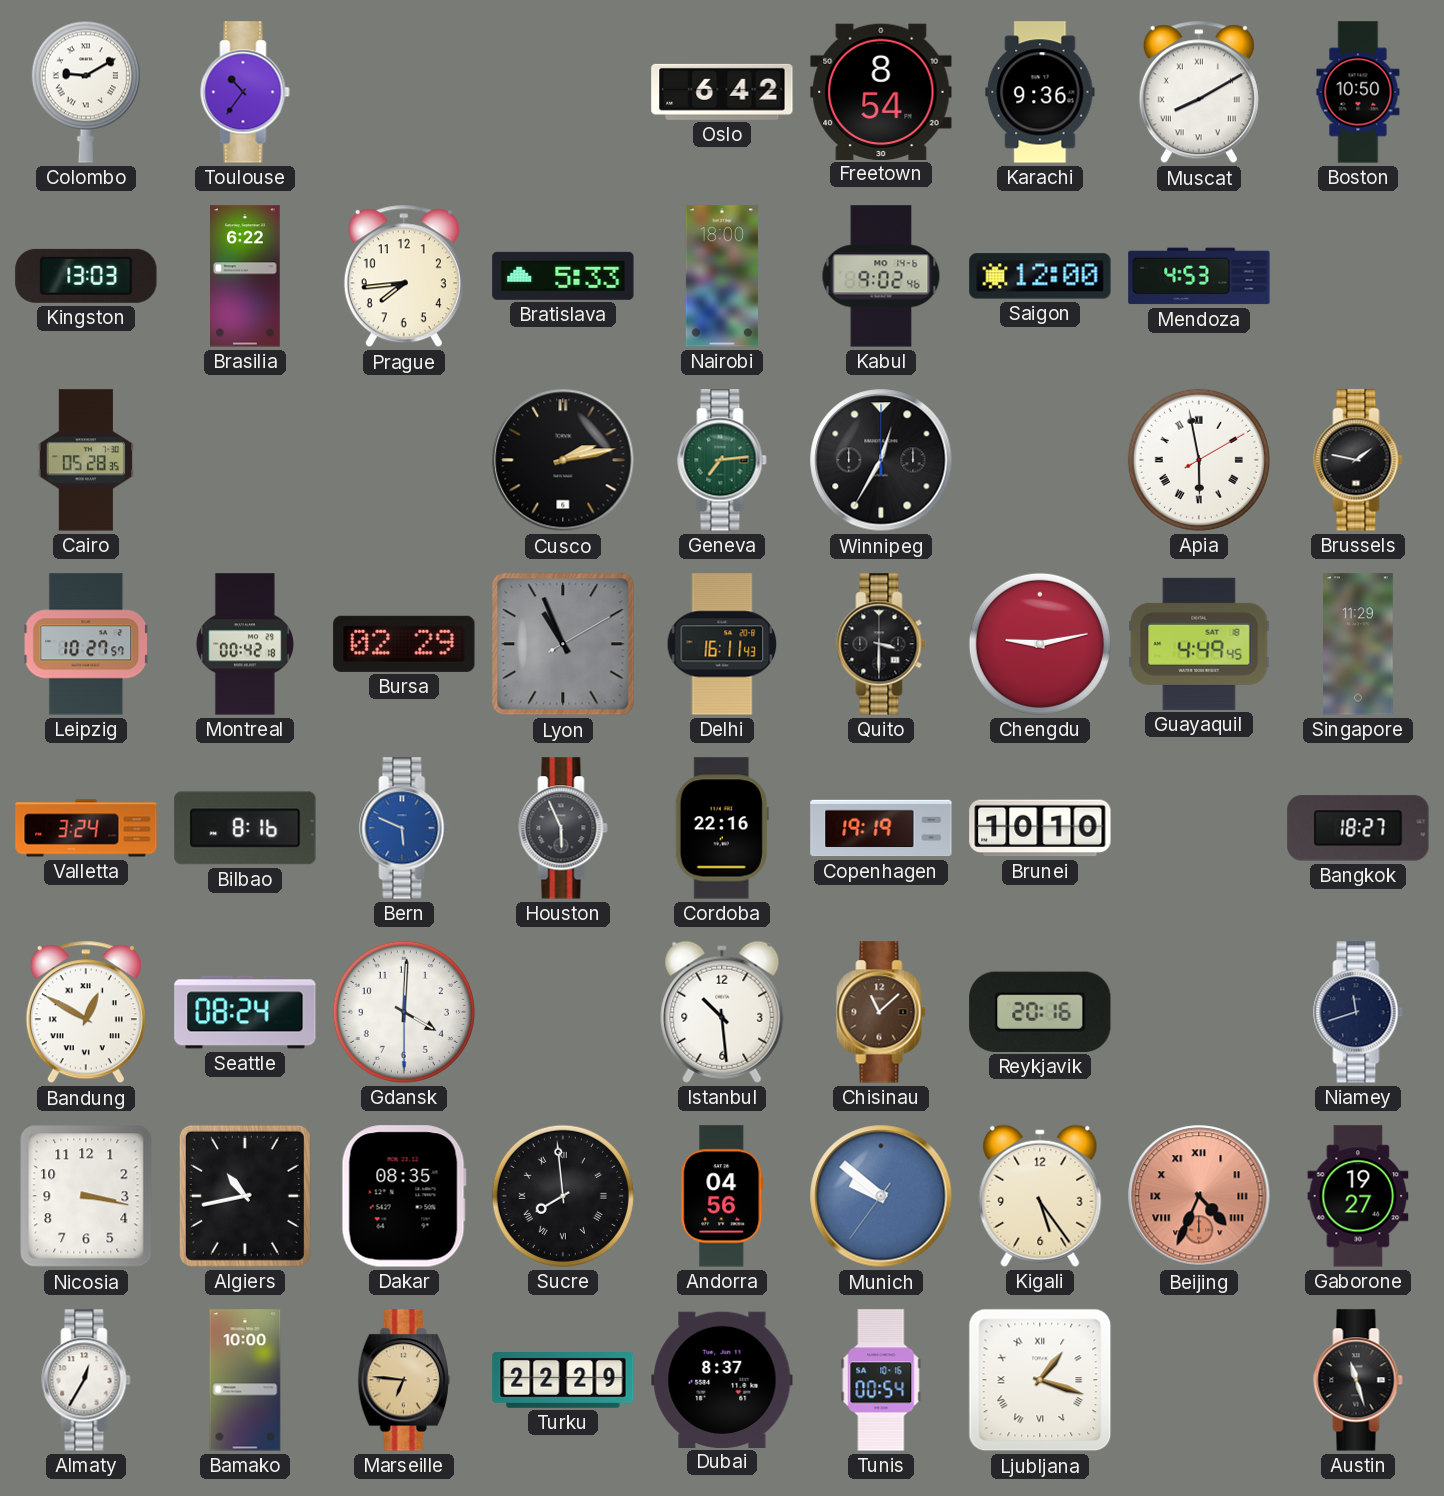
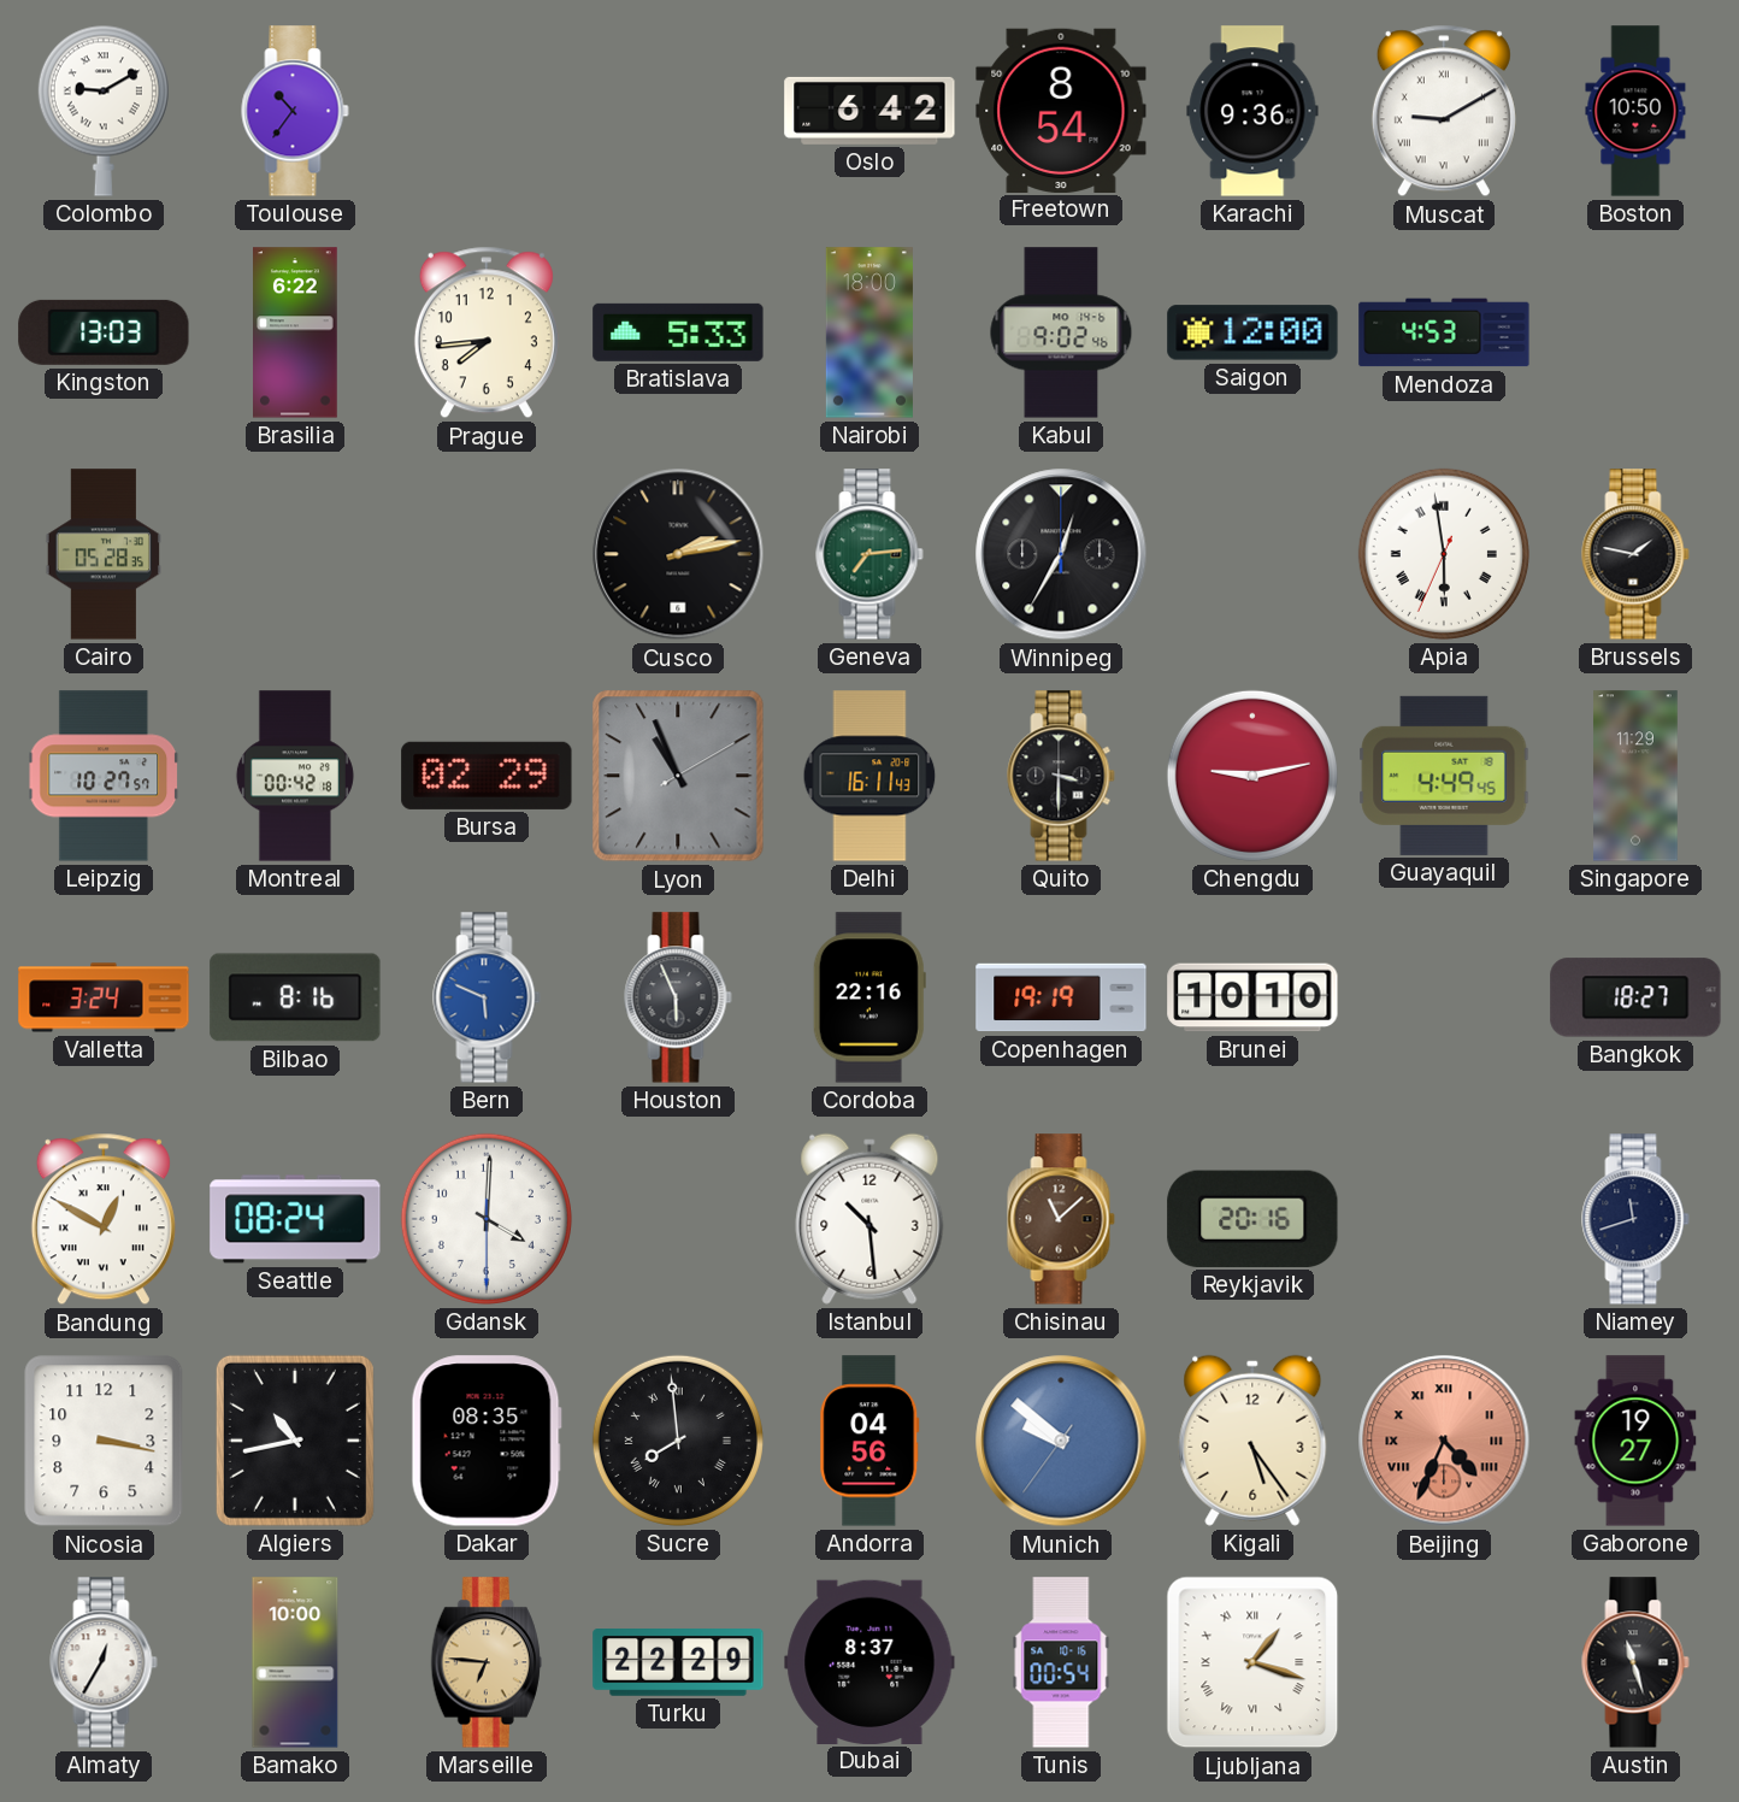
Muscat: 8:10 -> 9:10 (1444, 111)
Apia: 5:58:10 -> 5:58:34 (1444, 554)
